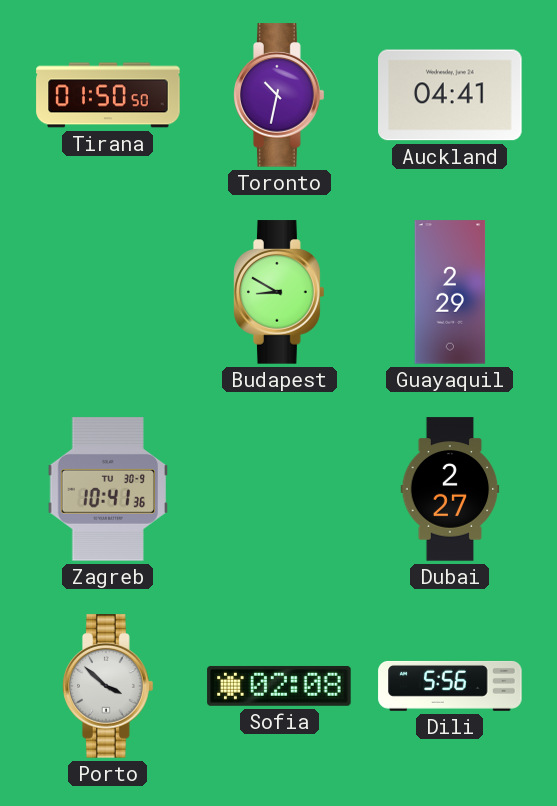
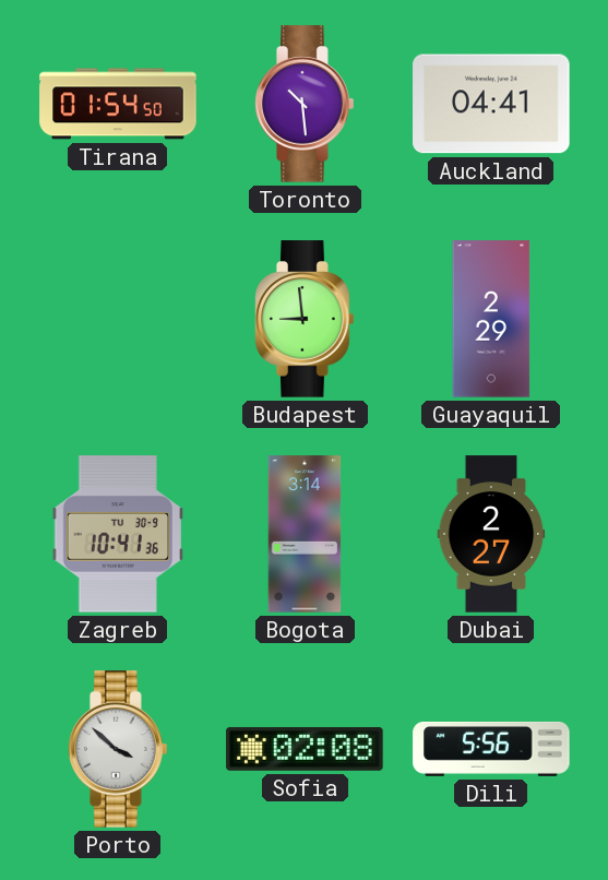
Tirana: 01:50 -> 01:54 (118, 104)
Toronto: 10:32 -> 10:29 (305, 104)
Budapest: 8:50 -> 8:59 (305, 319)
Bogota: none -> 3:14 (305, 534)
